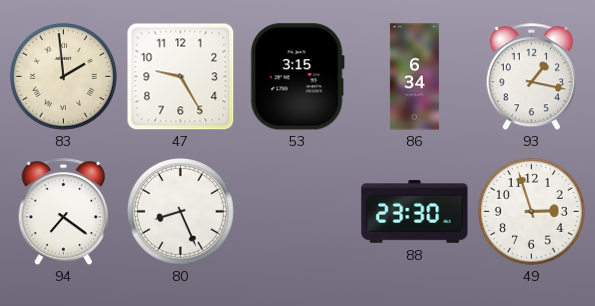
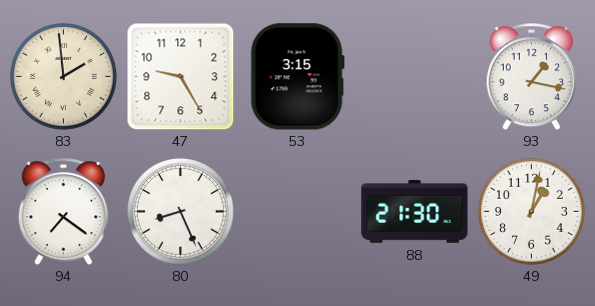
86: 6:34 -> none (414, 77)
88: 23:30 -> 21:30 (415, 212)
49: 2:57 -> 1:02 (531, 211)
